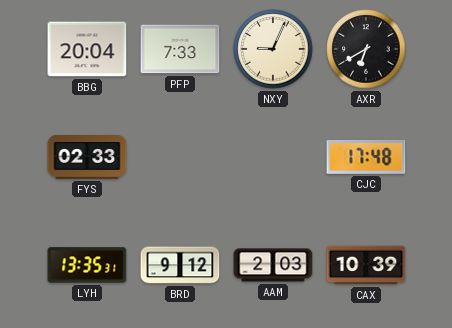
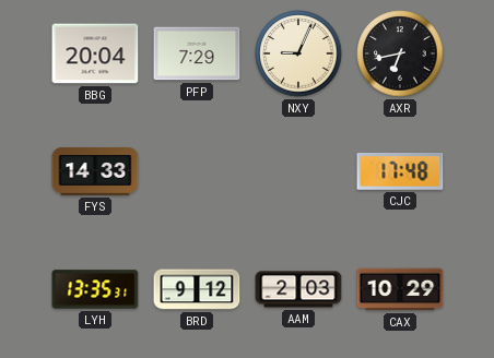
PFP: 7:33 -> 7:29 (197, 53)
AXR: 6:40 -> 6:43 (400, 53)
FYS: 02:33 -> 14:33 (95, 171)
CAX: 10:39 -> 10:29 (400, 289)
